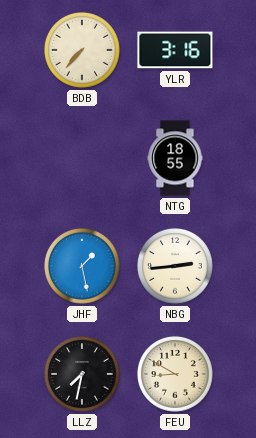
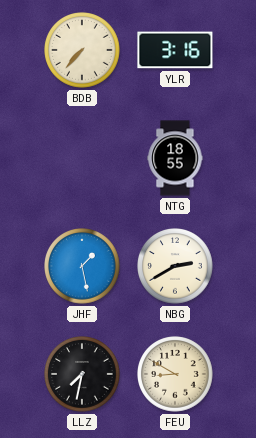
NBG: 2:44 -> 2:40 (175, 266)
